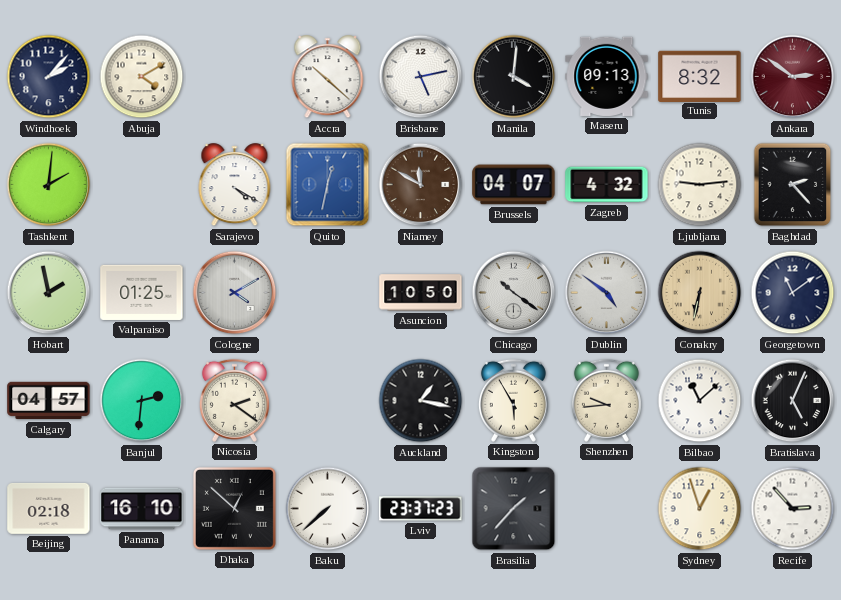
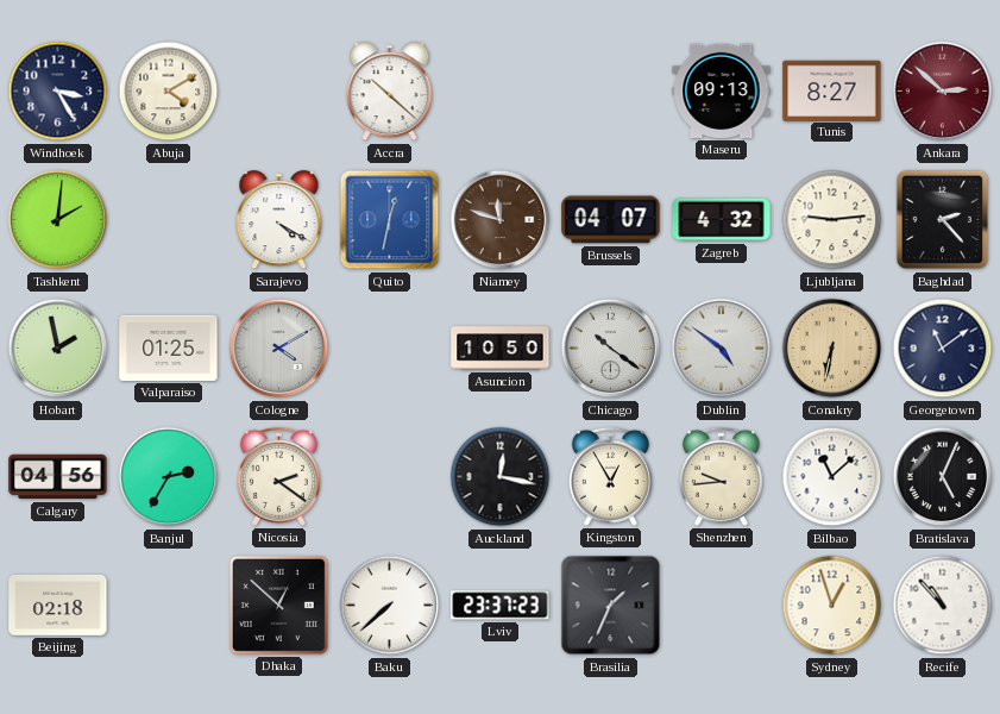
Windhoek: 2:07 -> 3:25 (58, 92)
Brisbane: 5:13 -> none (421, 77)
Manila: 4:01 -> none (514, 77)
Tunis: 8:32 -> 8:27 (832, 90)
Ankara: 2:51 -> 2:52 (943, 92)
Niamey: 11:50 -> 11:48 (501, 220)
Calgary: 04:57 -> 04:56 (58, 477)
Banjul: 2:31 -> 2:35 (169, 477)
Auckland: 1:17 -> 12:17 (501, 477)
Kingston: 5:55 -> 12:55 (610, 476)
Panama: 16:10 -> none (142, 509)
Brasilia: 1:37 -> 1:34 (611, 606)
Recife: 2:53 -> 10:53 (943, 606)
